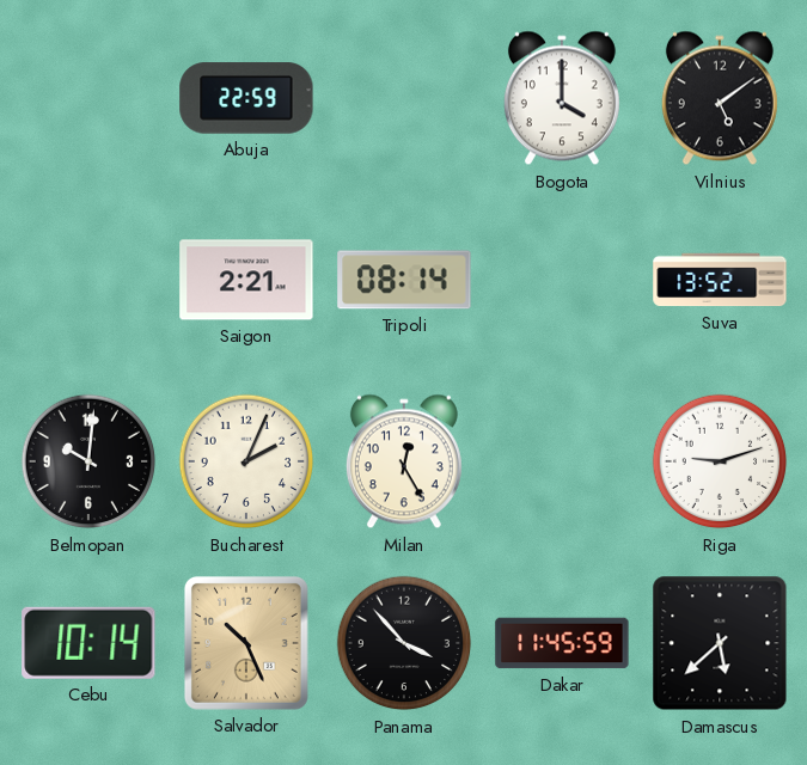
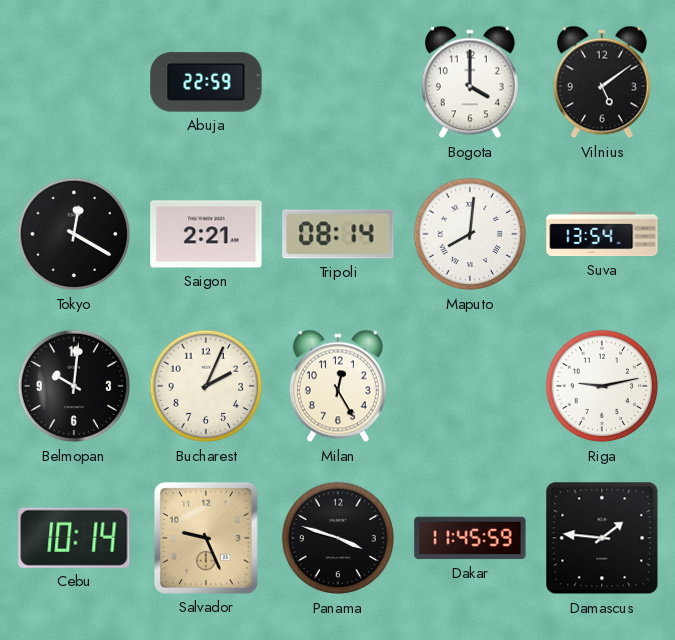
Tokyo: none -> 12:20 (74, 234)
Maputo: none -> 8:01 (470, 234)
Suva: 13:52 -> 13:54 (602, 234)
Riga: 9:12 -> 9:13 (602, 386)
Salvador: 10:26 -> 9:26 (206, 538)
Panama: 3:53 -> 3:48 (338, 538)
Damascus: 5:38 -> 1:46 (602, 538)
